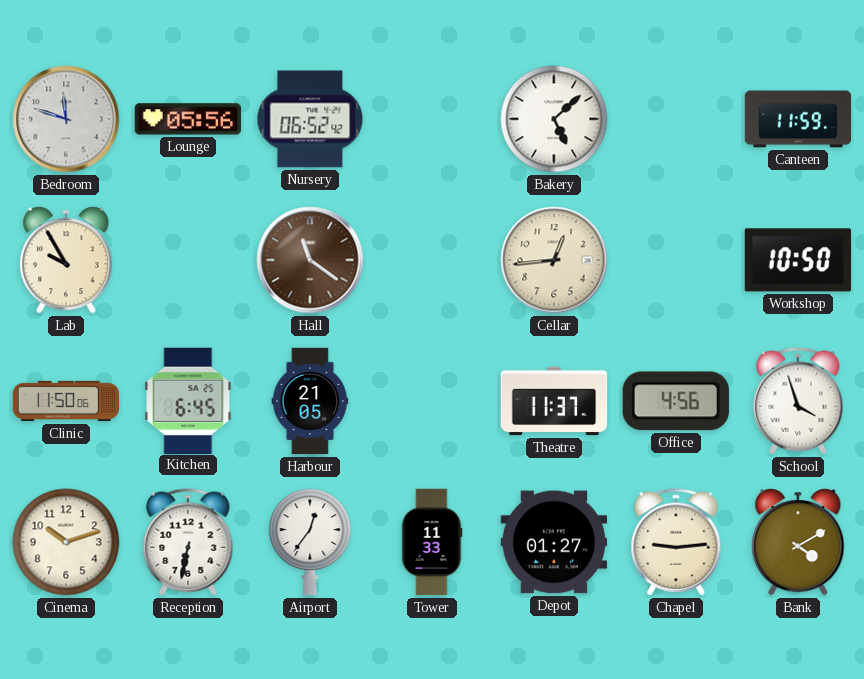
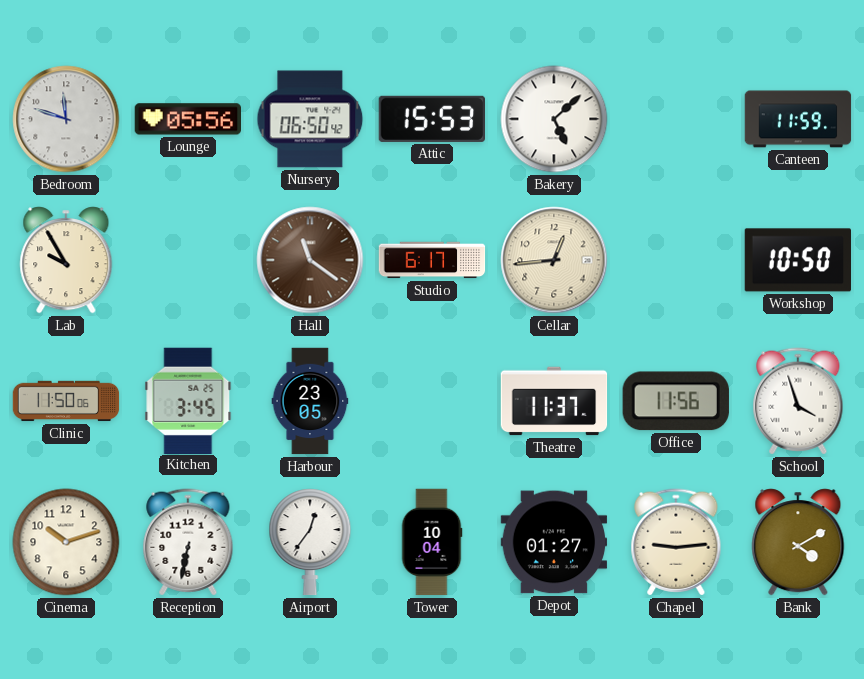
Nursery: 06:52 -> 06:50 (310, 119)
Attic: none -> 15:53 (431, 119)
Studio: none -> 6:17 (432, 260)
Kitchen: 6:45 -> 3:45 (188, 400)
Harbour: 21:05 -> 23:05 (310, 401)
Office: 4:56 -> 11:56 (676, 401)
Tower: 11:33 -> 10:04 (432, 542)
